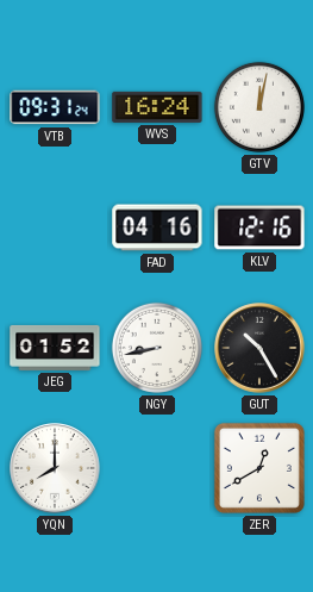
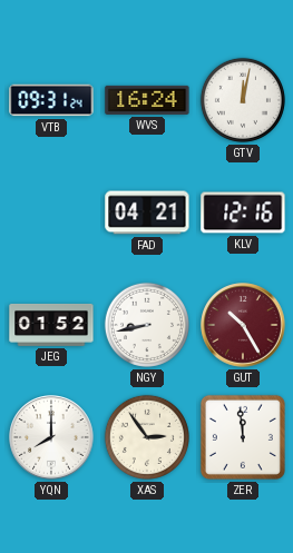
FAD: 04:16 -> 04:21 (147, 213)
GUT dial: black -> burgundy (243, 325)
XAS: none -> 2:54 (147, 437)
ZER: 12:40 -> 11:59 (243, 437)
